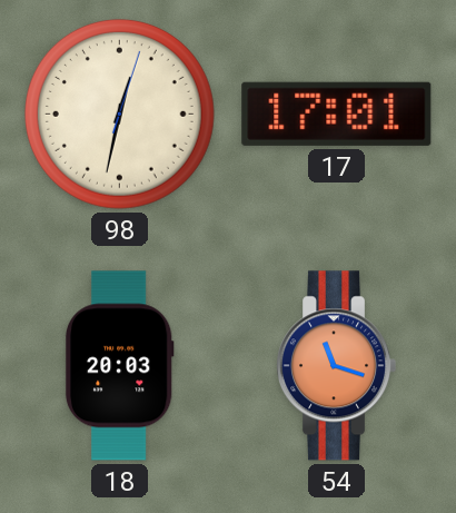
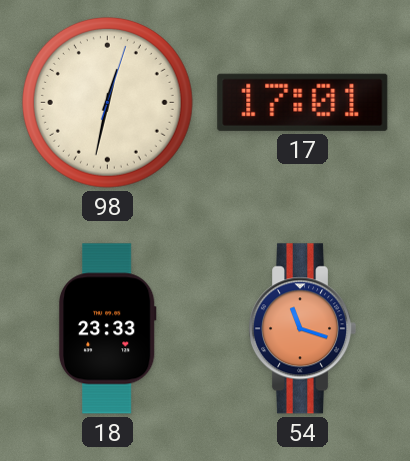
18: 20:03 -> 23:33 (107, 329)
